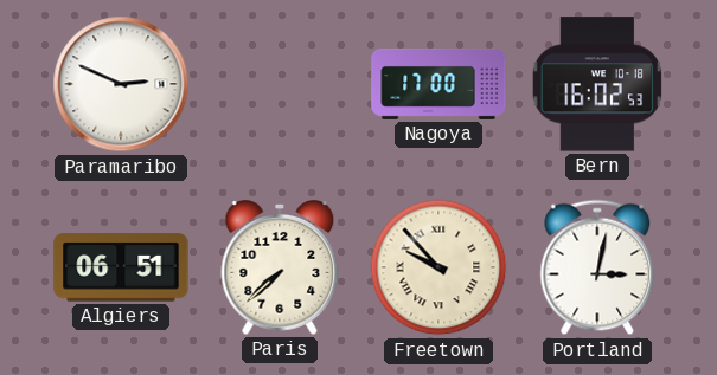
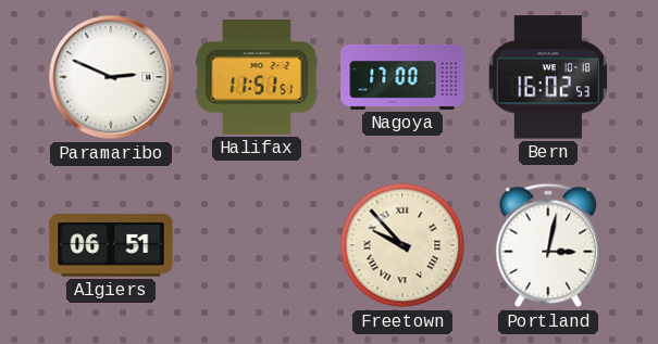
Halifax: none -> 11:51 (257, 78)
Paris: 7:38 -> none (280, 269)
